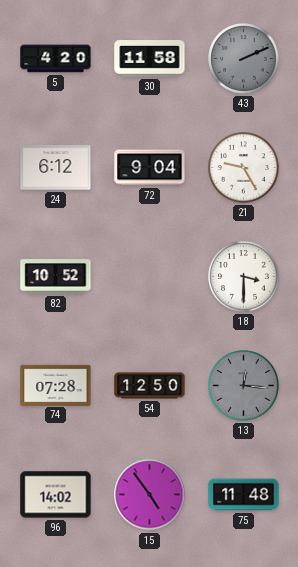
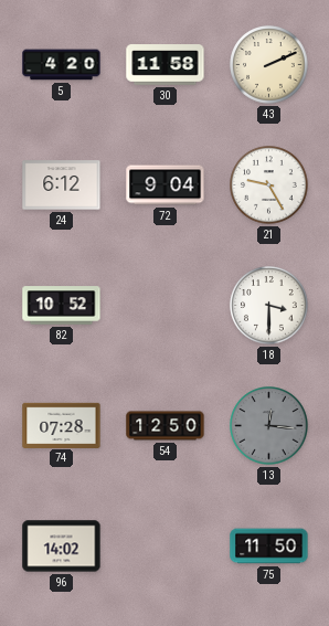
43 dial: grey -> cream (269, 65)
15: 4:54 -> none (150, 495)
75: 11:48 -> 11:50 (269, 547)
